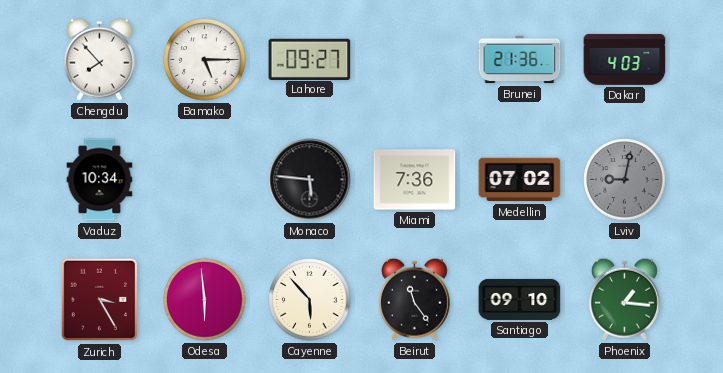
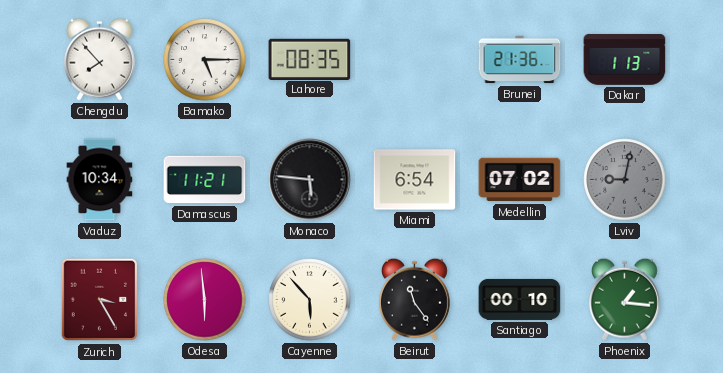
Lahore: 09:27 -> 08:35 (310, 59)
Dakar: 4:03 -> 1:13 (625, 60)
Damascus: none -> 11:21 (205, 180)
Miami: 7:36 -> 6:54 (415, 180)
Santiago: 09:10 -> 00:10 (520, 299)
